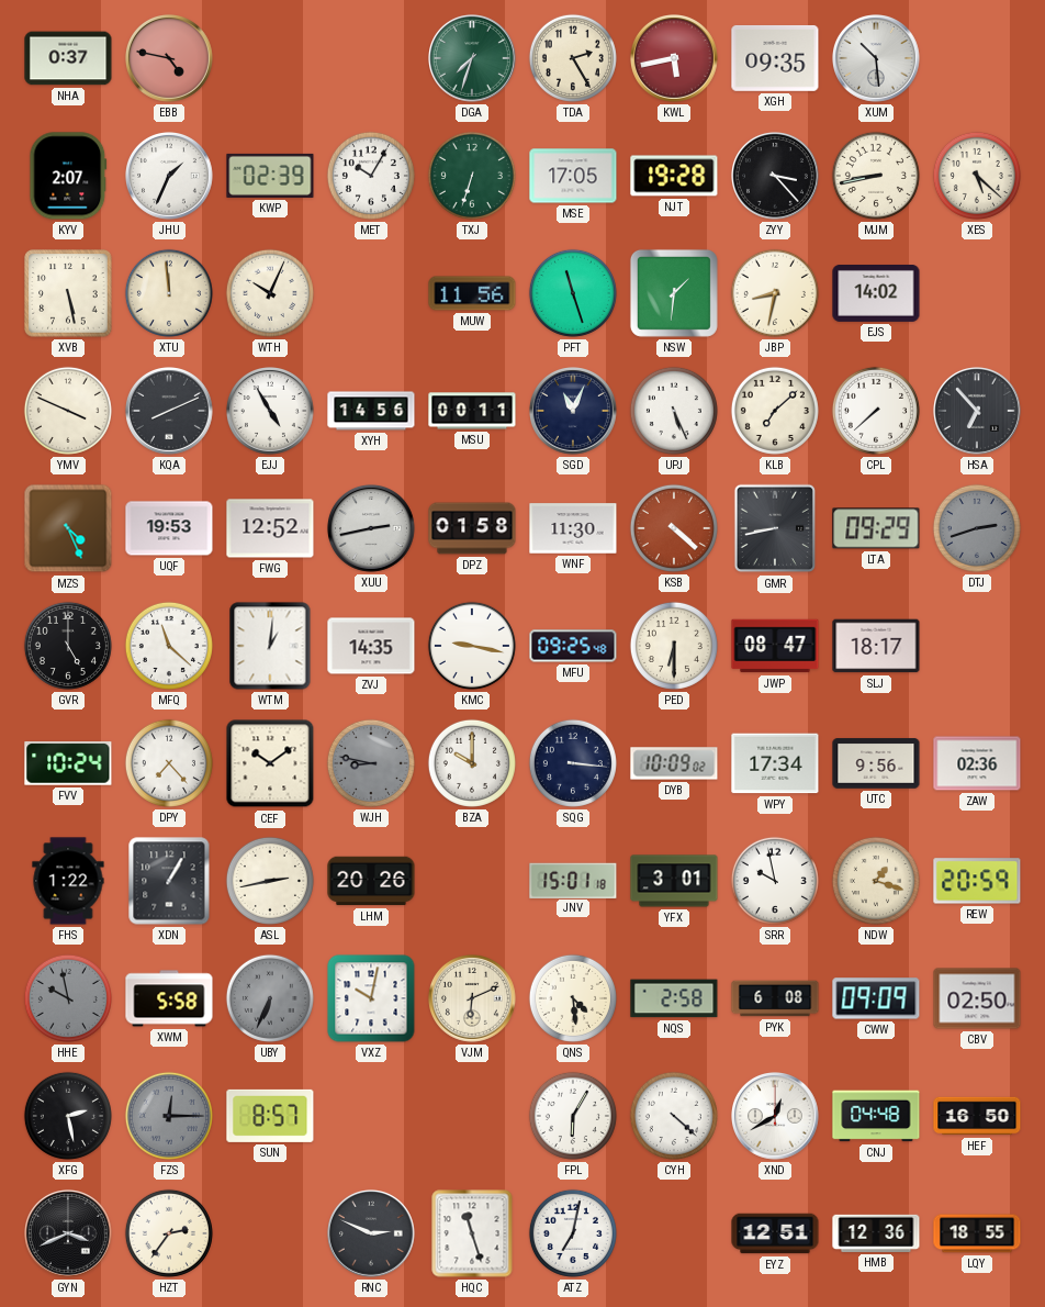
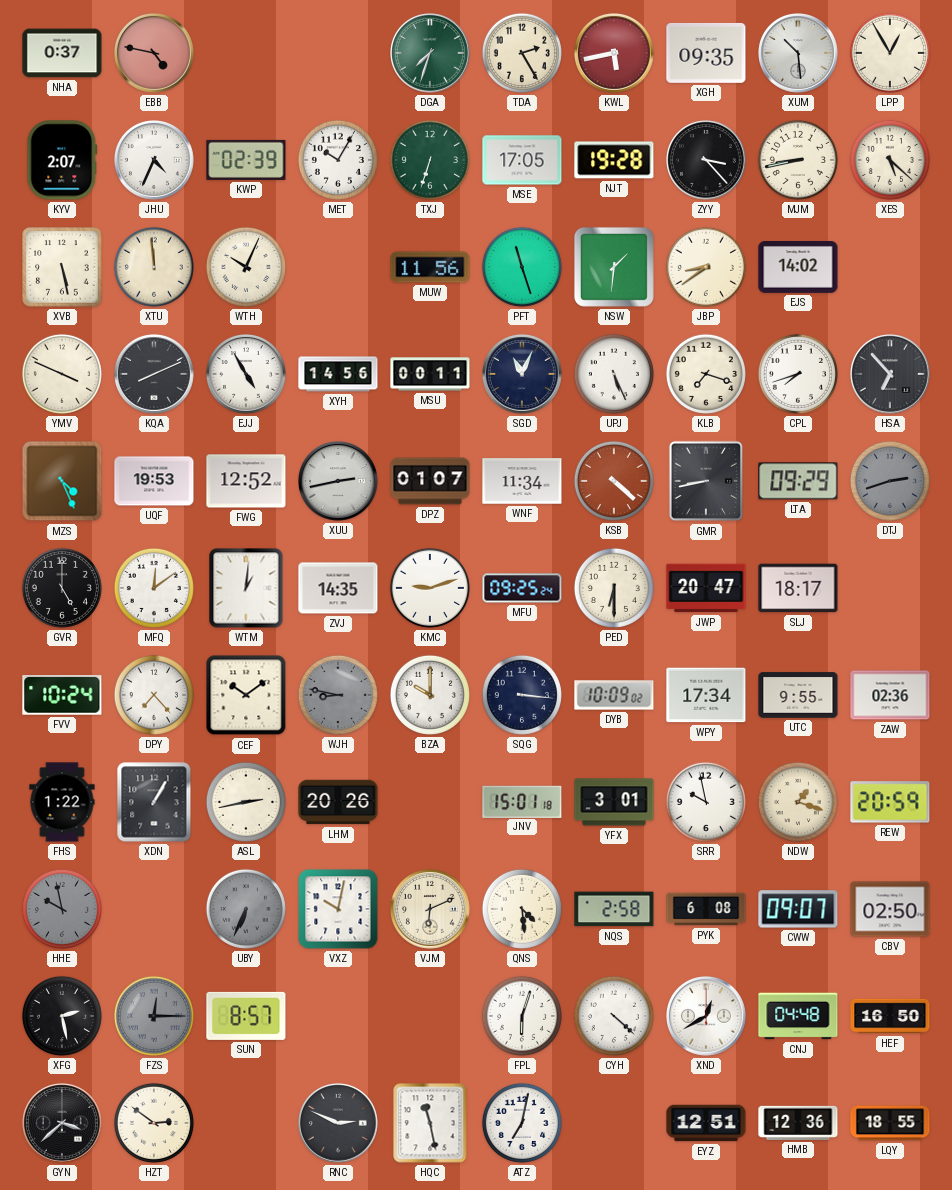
LPP: none -> 12:55 (890, 53)
JHU: 1:34 -> 4:34 (155, 161)
JBP: 8:32 -> 8:39 (706, 267)
KLB: 7:08 -> 7:18 (706, 374)
CPL: 7:38 -> 7:42 (798, 374)
DPZ: 01:58 -> 01:07 (430, 481)
WNF: 11:30 -> 11:34 (522, 481)
MFQ: 11:22 -> 12:09 (154, 588)
KMC: 9:17 -> 9:12 (430, 588)
MFU: 09:25:48 -> 09:25:24 (522, 588)
JWP: 08:47 -> 20:47 (706, 588)
UTC: 9:56 -> 9:55 (798, 695)
XWM: 5:58 -> none (169, 998)
CWW: 09:09 -> 09:07 (798, 909)
FPL: 6:05 -> 6:03 (522, 1016)
GYN: 3:41 -> 3:38 (63, 1124)
HZT: 2:36 -> 2:51 (154, 1123)
HQC: 11:27 -> 11:28 (430, 1123)
